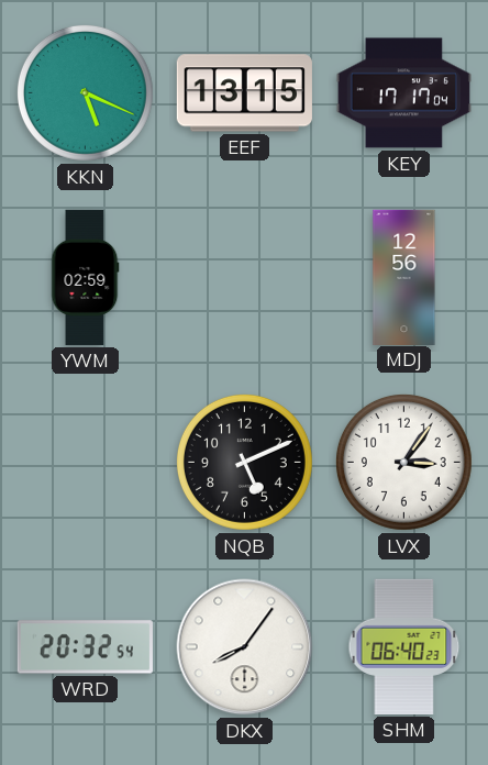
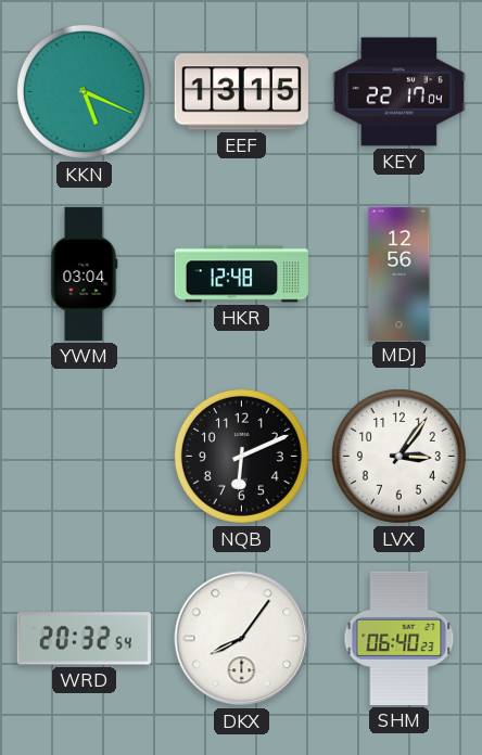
KEY: 17:17 -> 22:17 (398, 92)
YWM: 02:59 -> 03:04 (85, 273)
HKR: none -> 12:48 (241, 274)
NQB: 5:11 -> 6:11 (241, 456)
